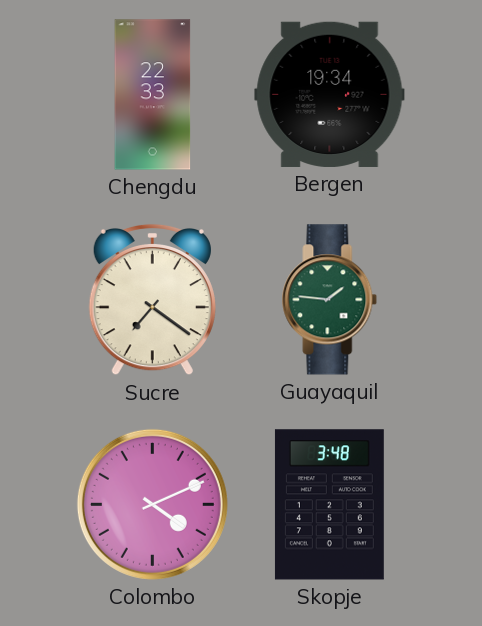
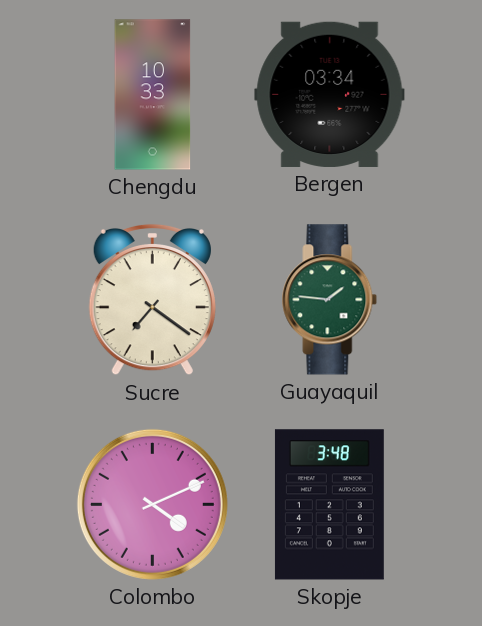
Chengdu: 22:33 -> 10:33 (153, 95)
Bergen: 19:34 -> 03:34 (330, 94)
